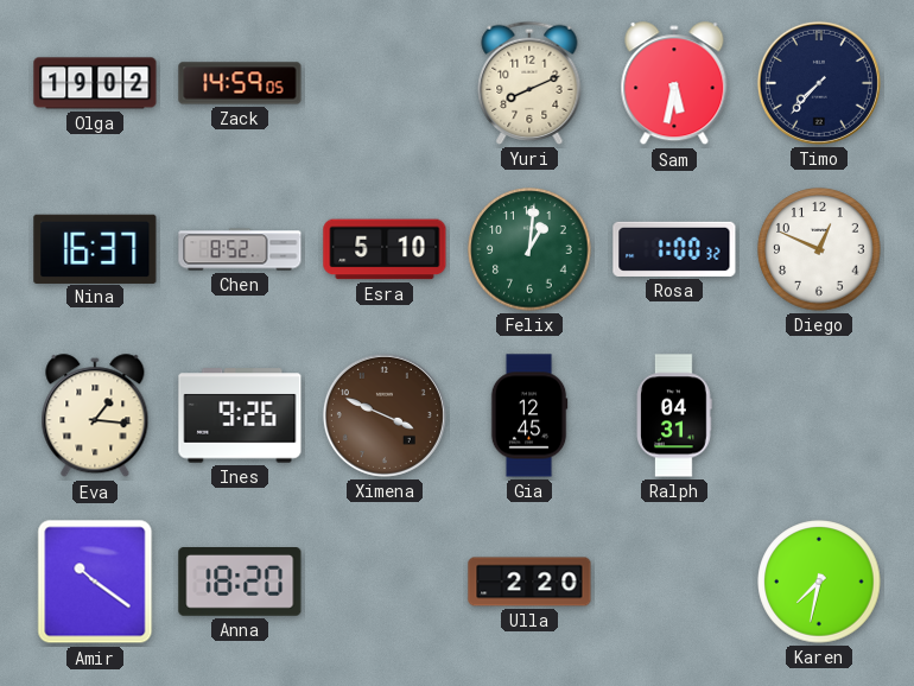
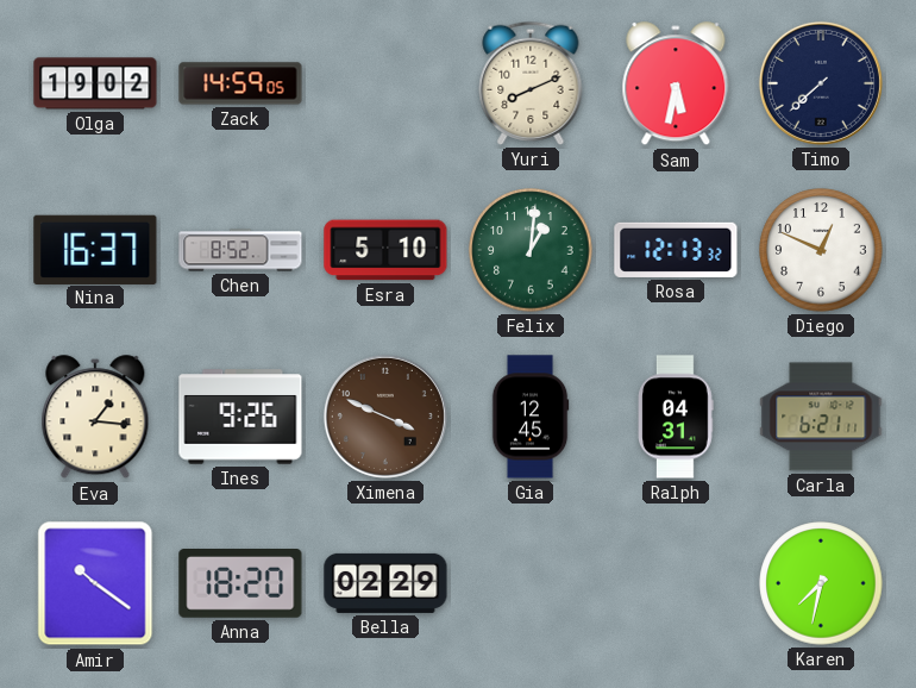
Timo: 7:37 -> 7:38 (821, 83)
Rosa: 1:00 -> 12:13 (676, 250)
Carla: none -> 6:21 (821, 417)
Bella: none -> 02:29 (385, 583)
Ulla: 2:20 -> none (529, 582)
